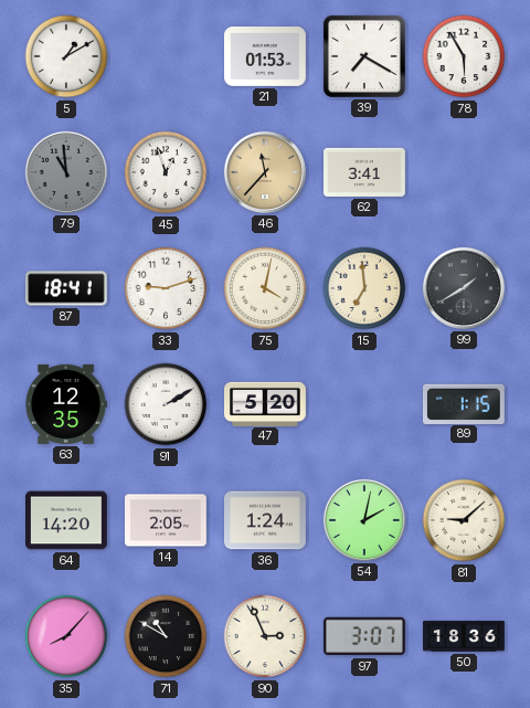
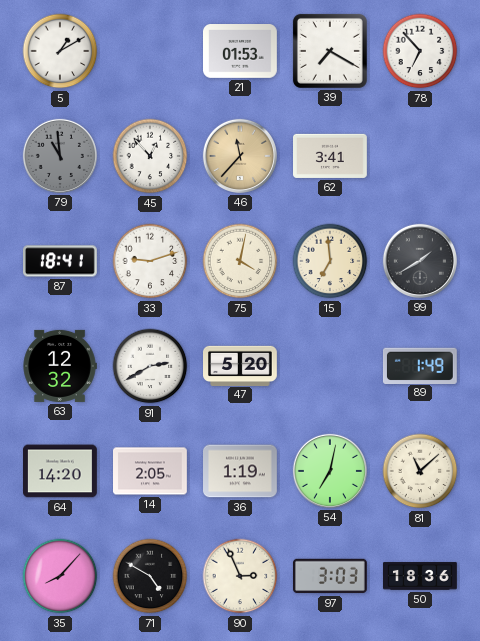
78: 5:55 -> 6:53 (420, 51)
45: 12:57 -> 12:53 (150, 156)
63: 12:35 -> 12:32 (60, 366)
91: 2:10 -> 2:40 (150, 366)
89: 1:15 -> 1:49 (420, 365)
36: 1:24 -> 1:19 (241, 471)
54: 2:02 -> 7:02 (330, 471)
81: 9:08 -> 11:08 (420, 471)
71: 10:50 -> 4:50 (150, 576)
97: 3:07 -> 3:03 (331, 576)
